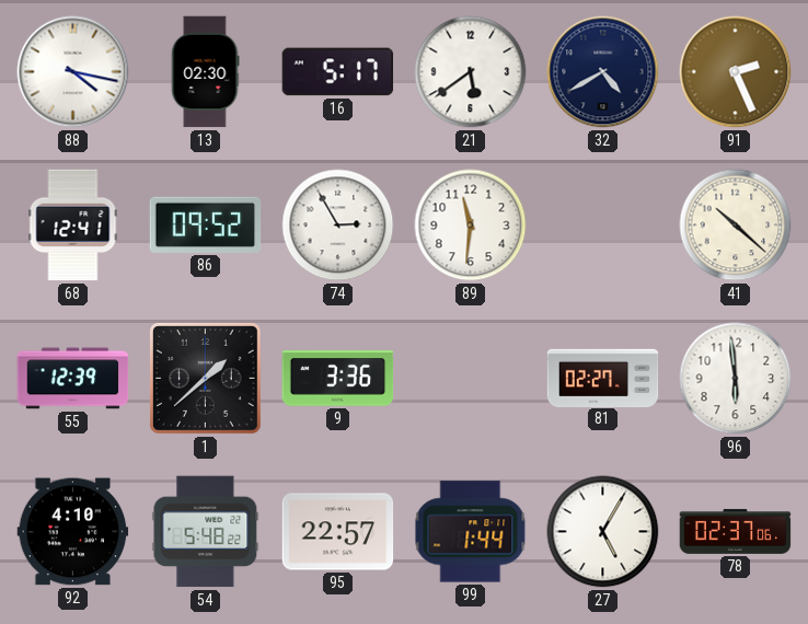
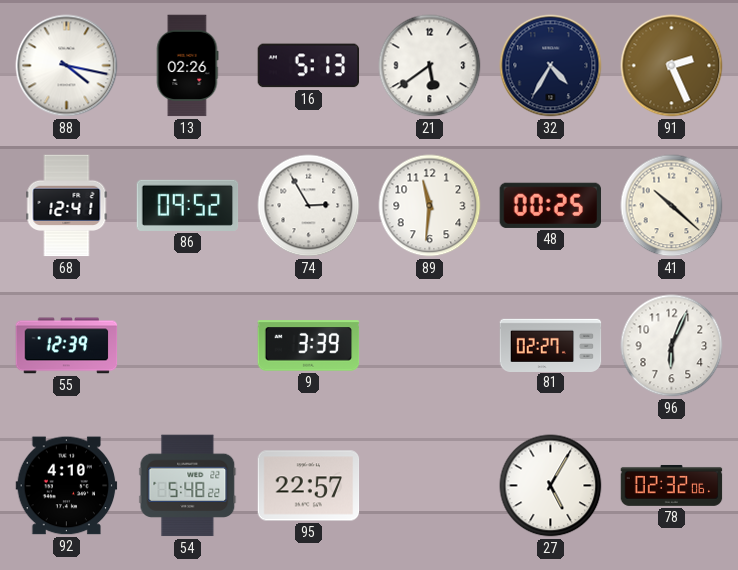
13: 02:30 -> 02:26 (187, 66)
16: 5:17 -> 5:13 (309, 66)
32: 4:40 -> 4:35 (551, 66)
48: none -> 00:25 (550, 205)
1: 1:38 -> none (205, 378)
9: 3:36 -> 3:39 (309, 346)
96: 5:59 -> 6:04 (672, 346)
99: 1:44 -> none (471, 532)
78: 02:37 -> 02:32 (672, 485)
